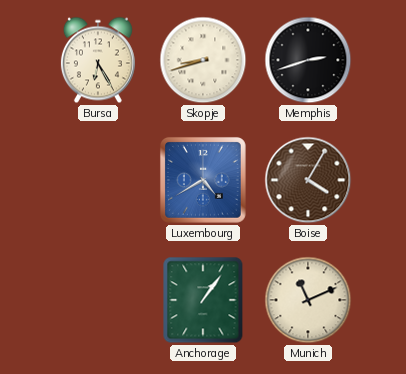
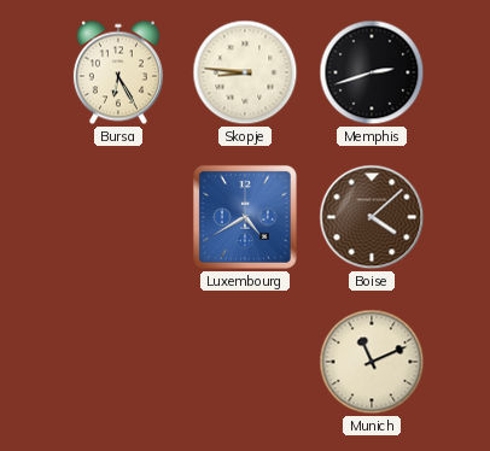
Skopje: 8:42 -> 8:46 (245, 72)
Boise: 4:05 -> 4:08 (372, 217)
Anchorage: 1:06 -> none (203, 300)
